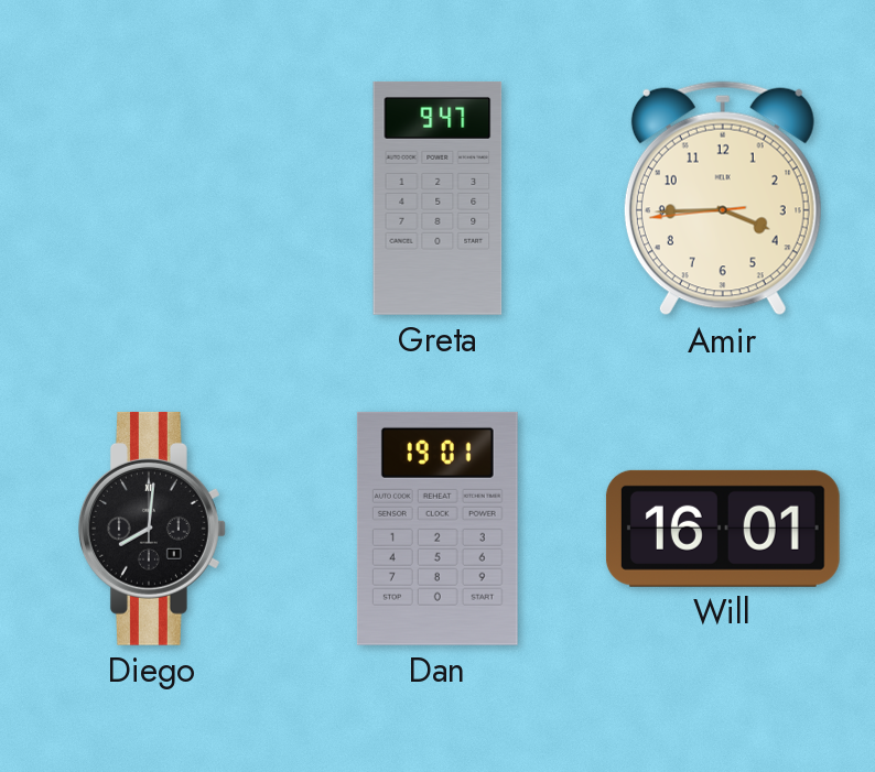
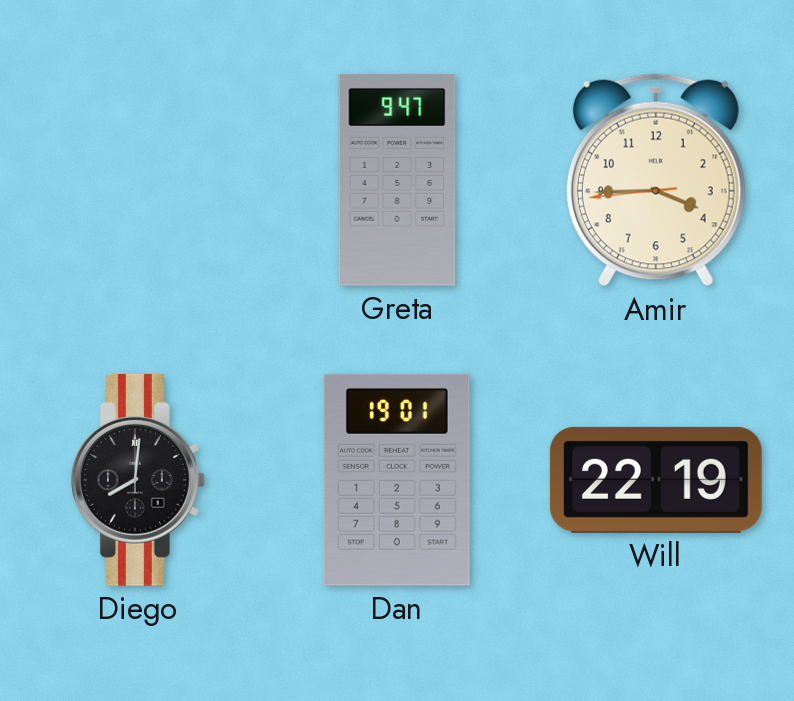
Will: 16:01 -> 22:19 (656, 480)
